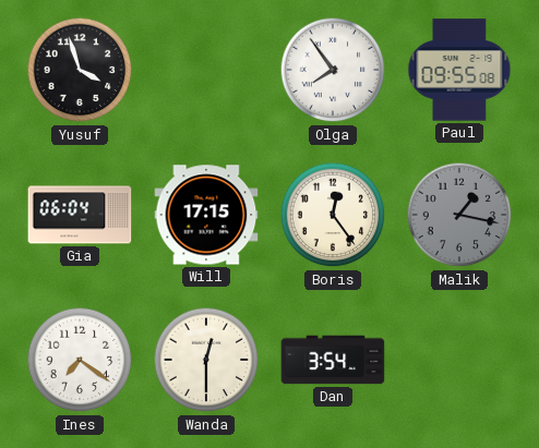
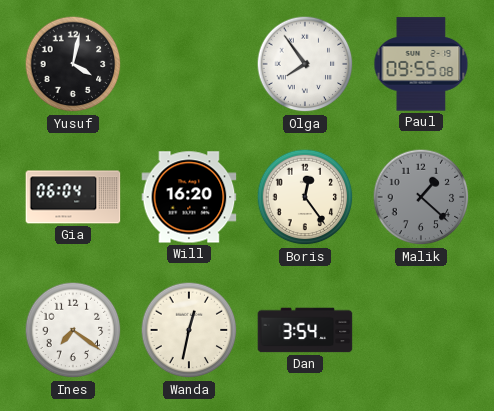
Yusuf: 3:57 -> 4:02 (73, 64)
Will: 17:15 -> 16:20 (189, 197)
Malik: 1:17 -> 1:22 (421, 197)
Wanda: 12:30 -> 12:32 (189, 330)
